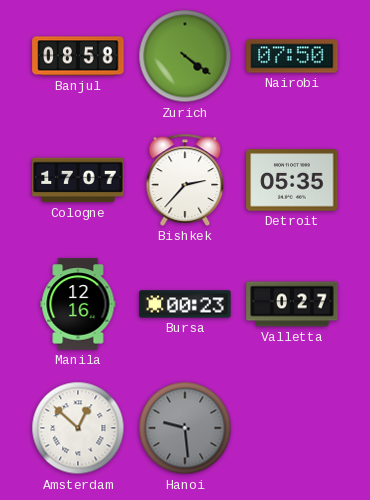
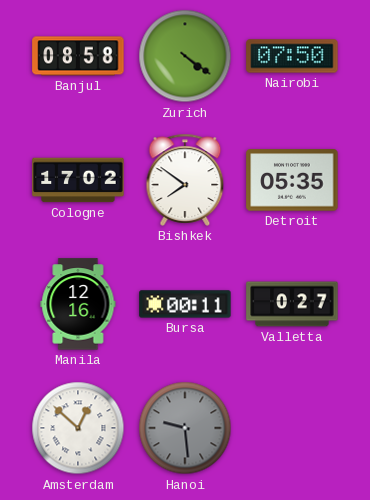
Cologne: 17:07 -> 17:02 (78, 180)
Bishkek: 2:37 -> 7:51 (185, 180)
Bursa: 00:23 -> 00:11 (185, 304)
